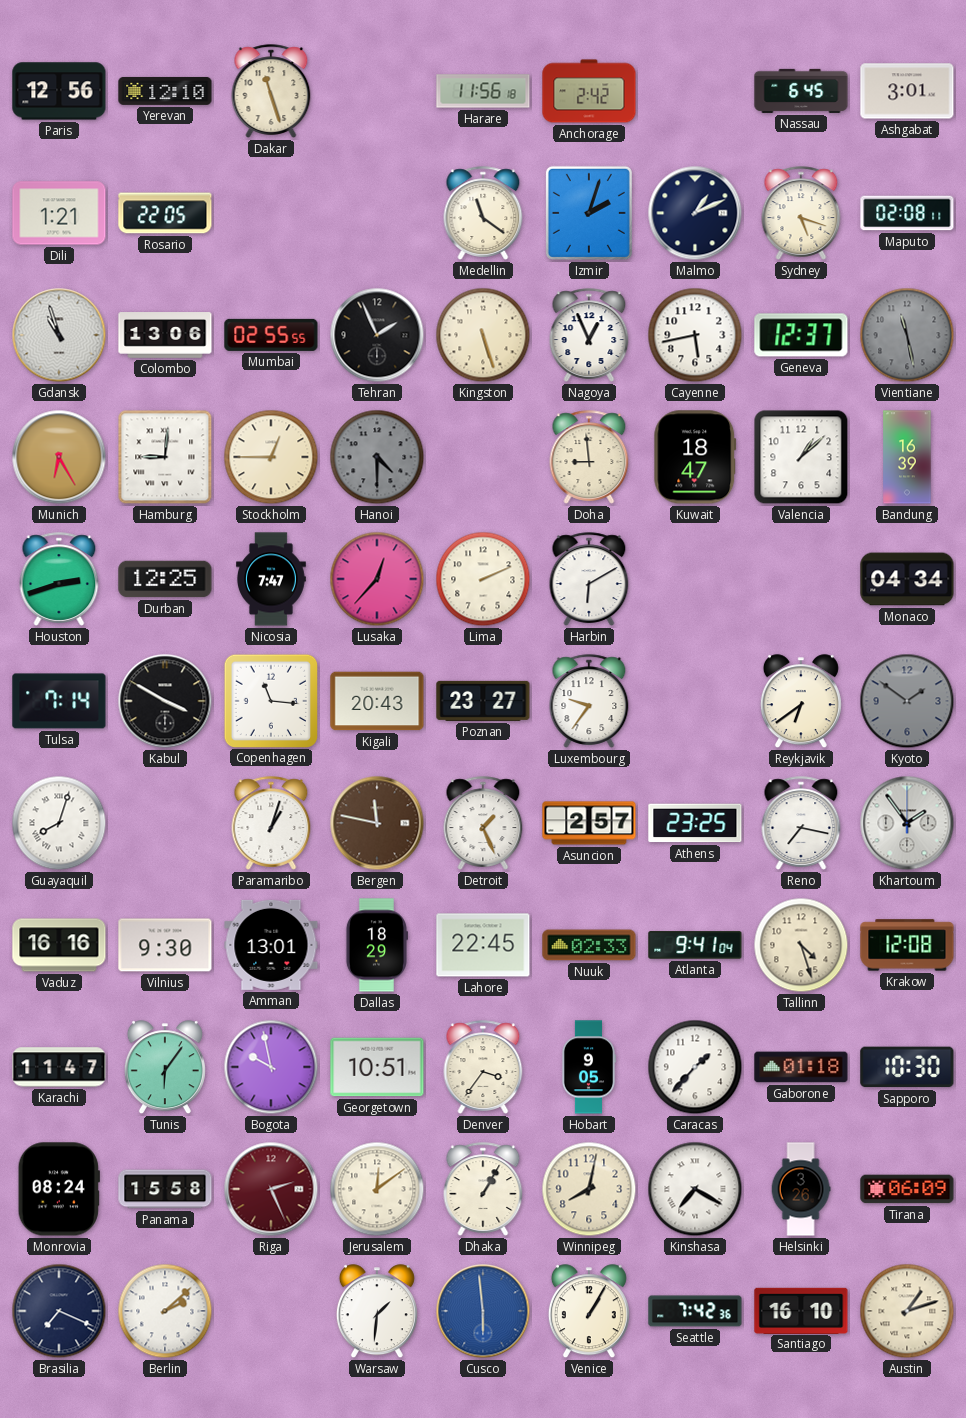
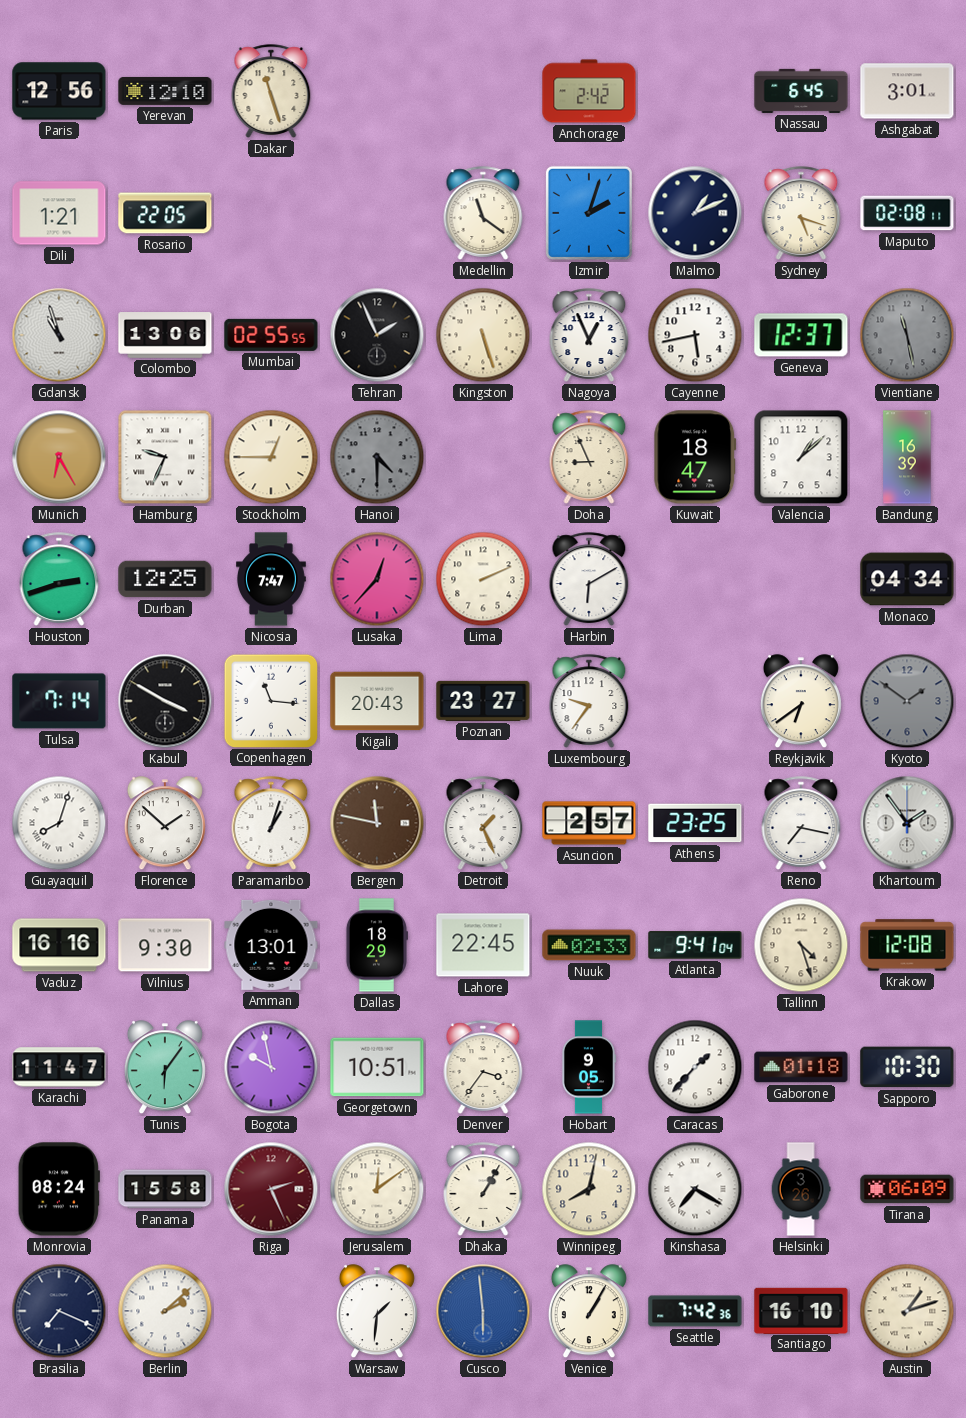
Harare: 11:56 -> none (483, 91)
Hamburg: 9:01 -> 9:34 (165, 457)
Doha: 8:59 -> 8:56 (589, 457)
Florence: none -> 1:52 (165, 824)
